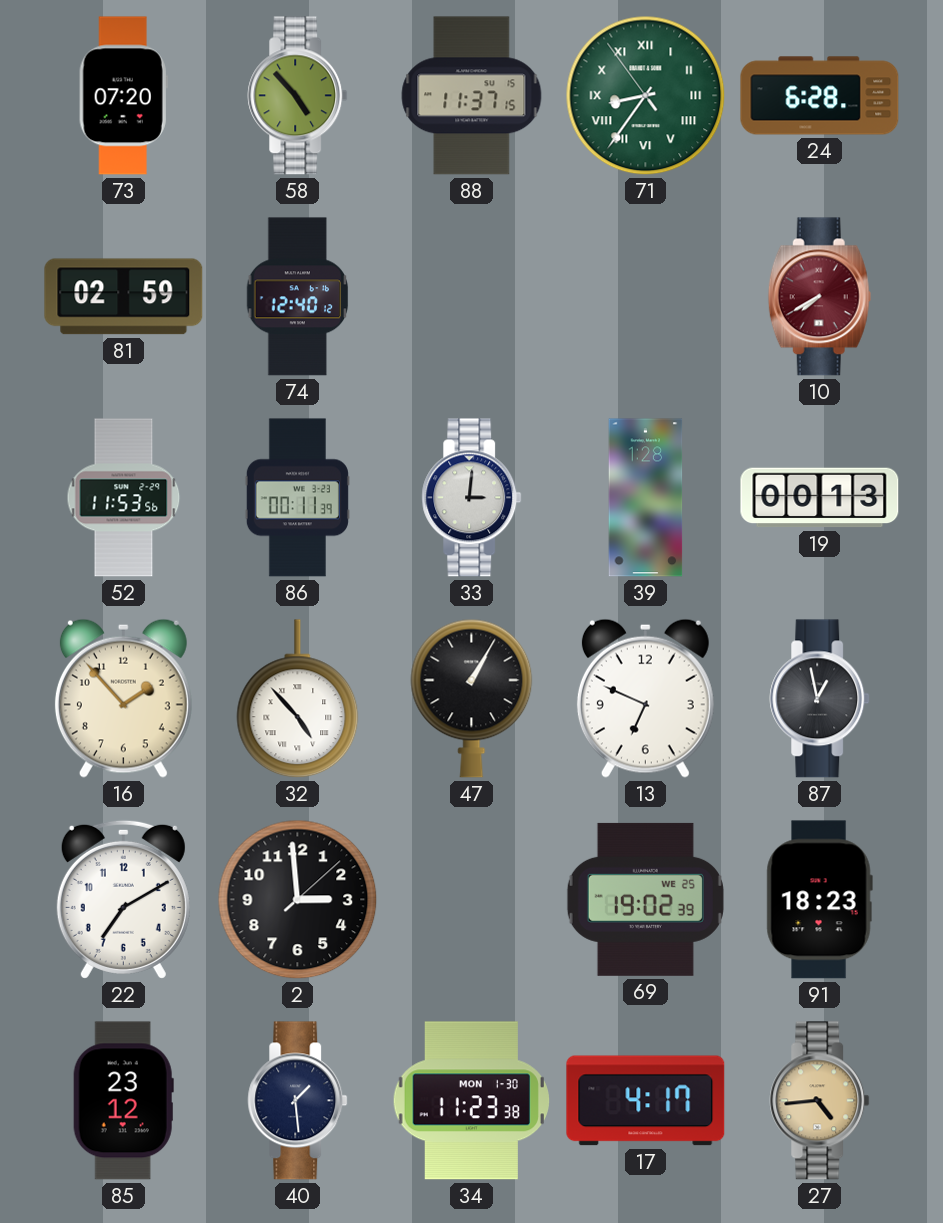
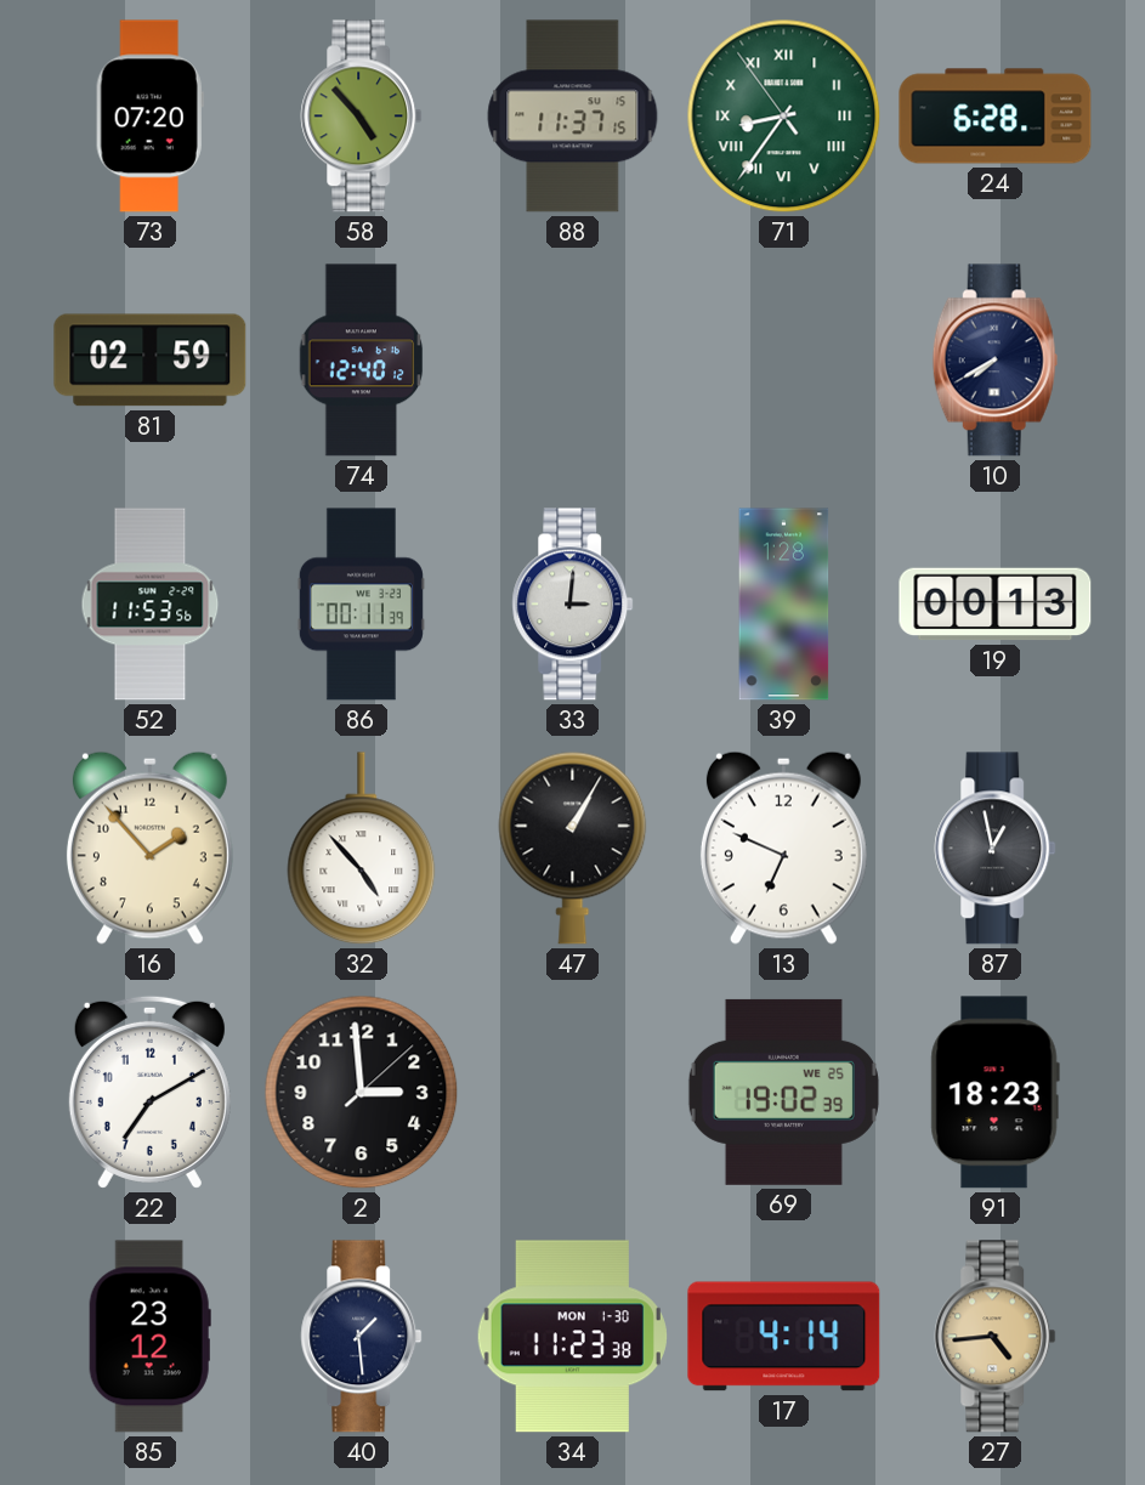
10 dial: burgundy -> navy (994, 361)
17: 4:17 -> 4:14 (784, 1337)
